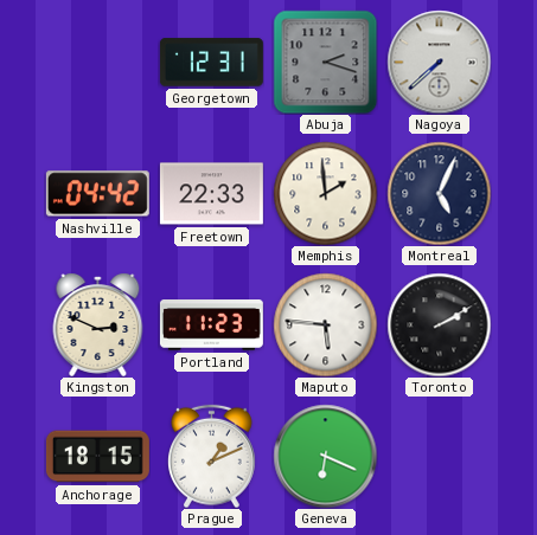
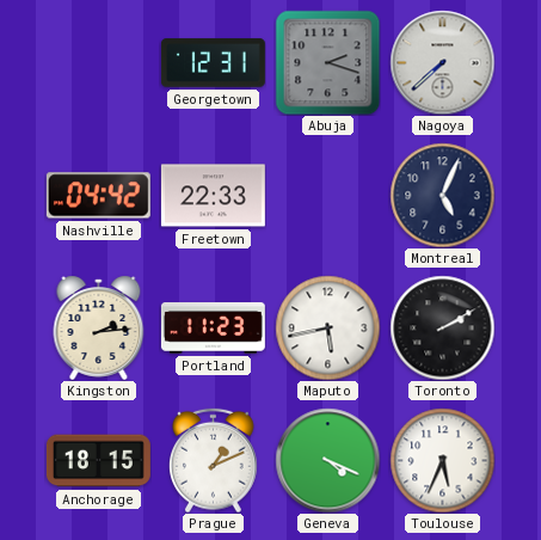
Memphis: 1:59 -> none (325, 193)
Kingston: 2:49 -> 2:14 (99, 327)
Maputo: 5:46 -> 5:43 (327, 327)
Geneva: 6:19 -> 4:19 (327, 460)
Toulouse: none -> 5:34 (442, 460)
